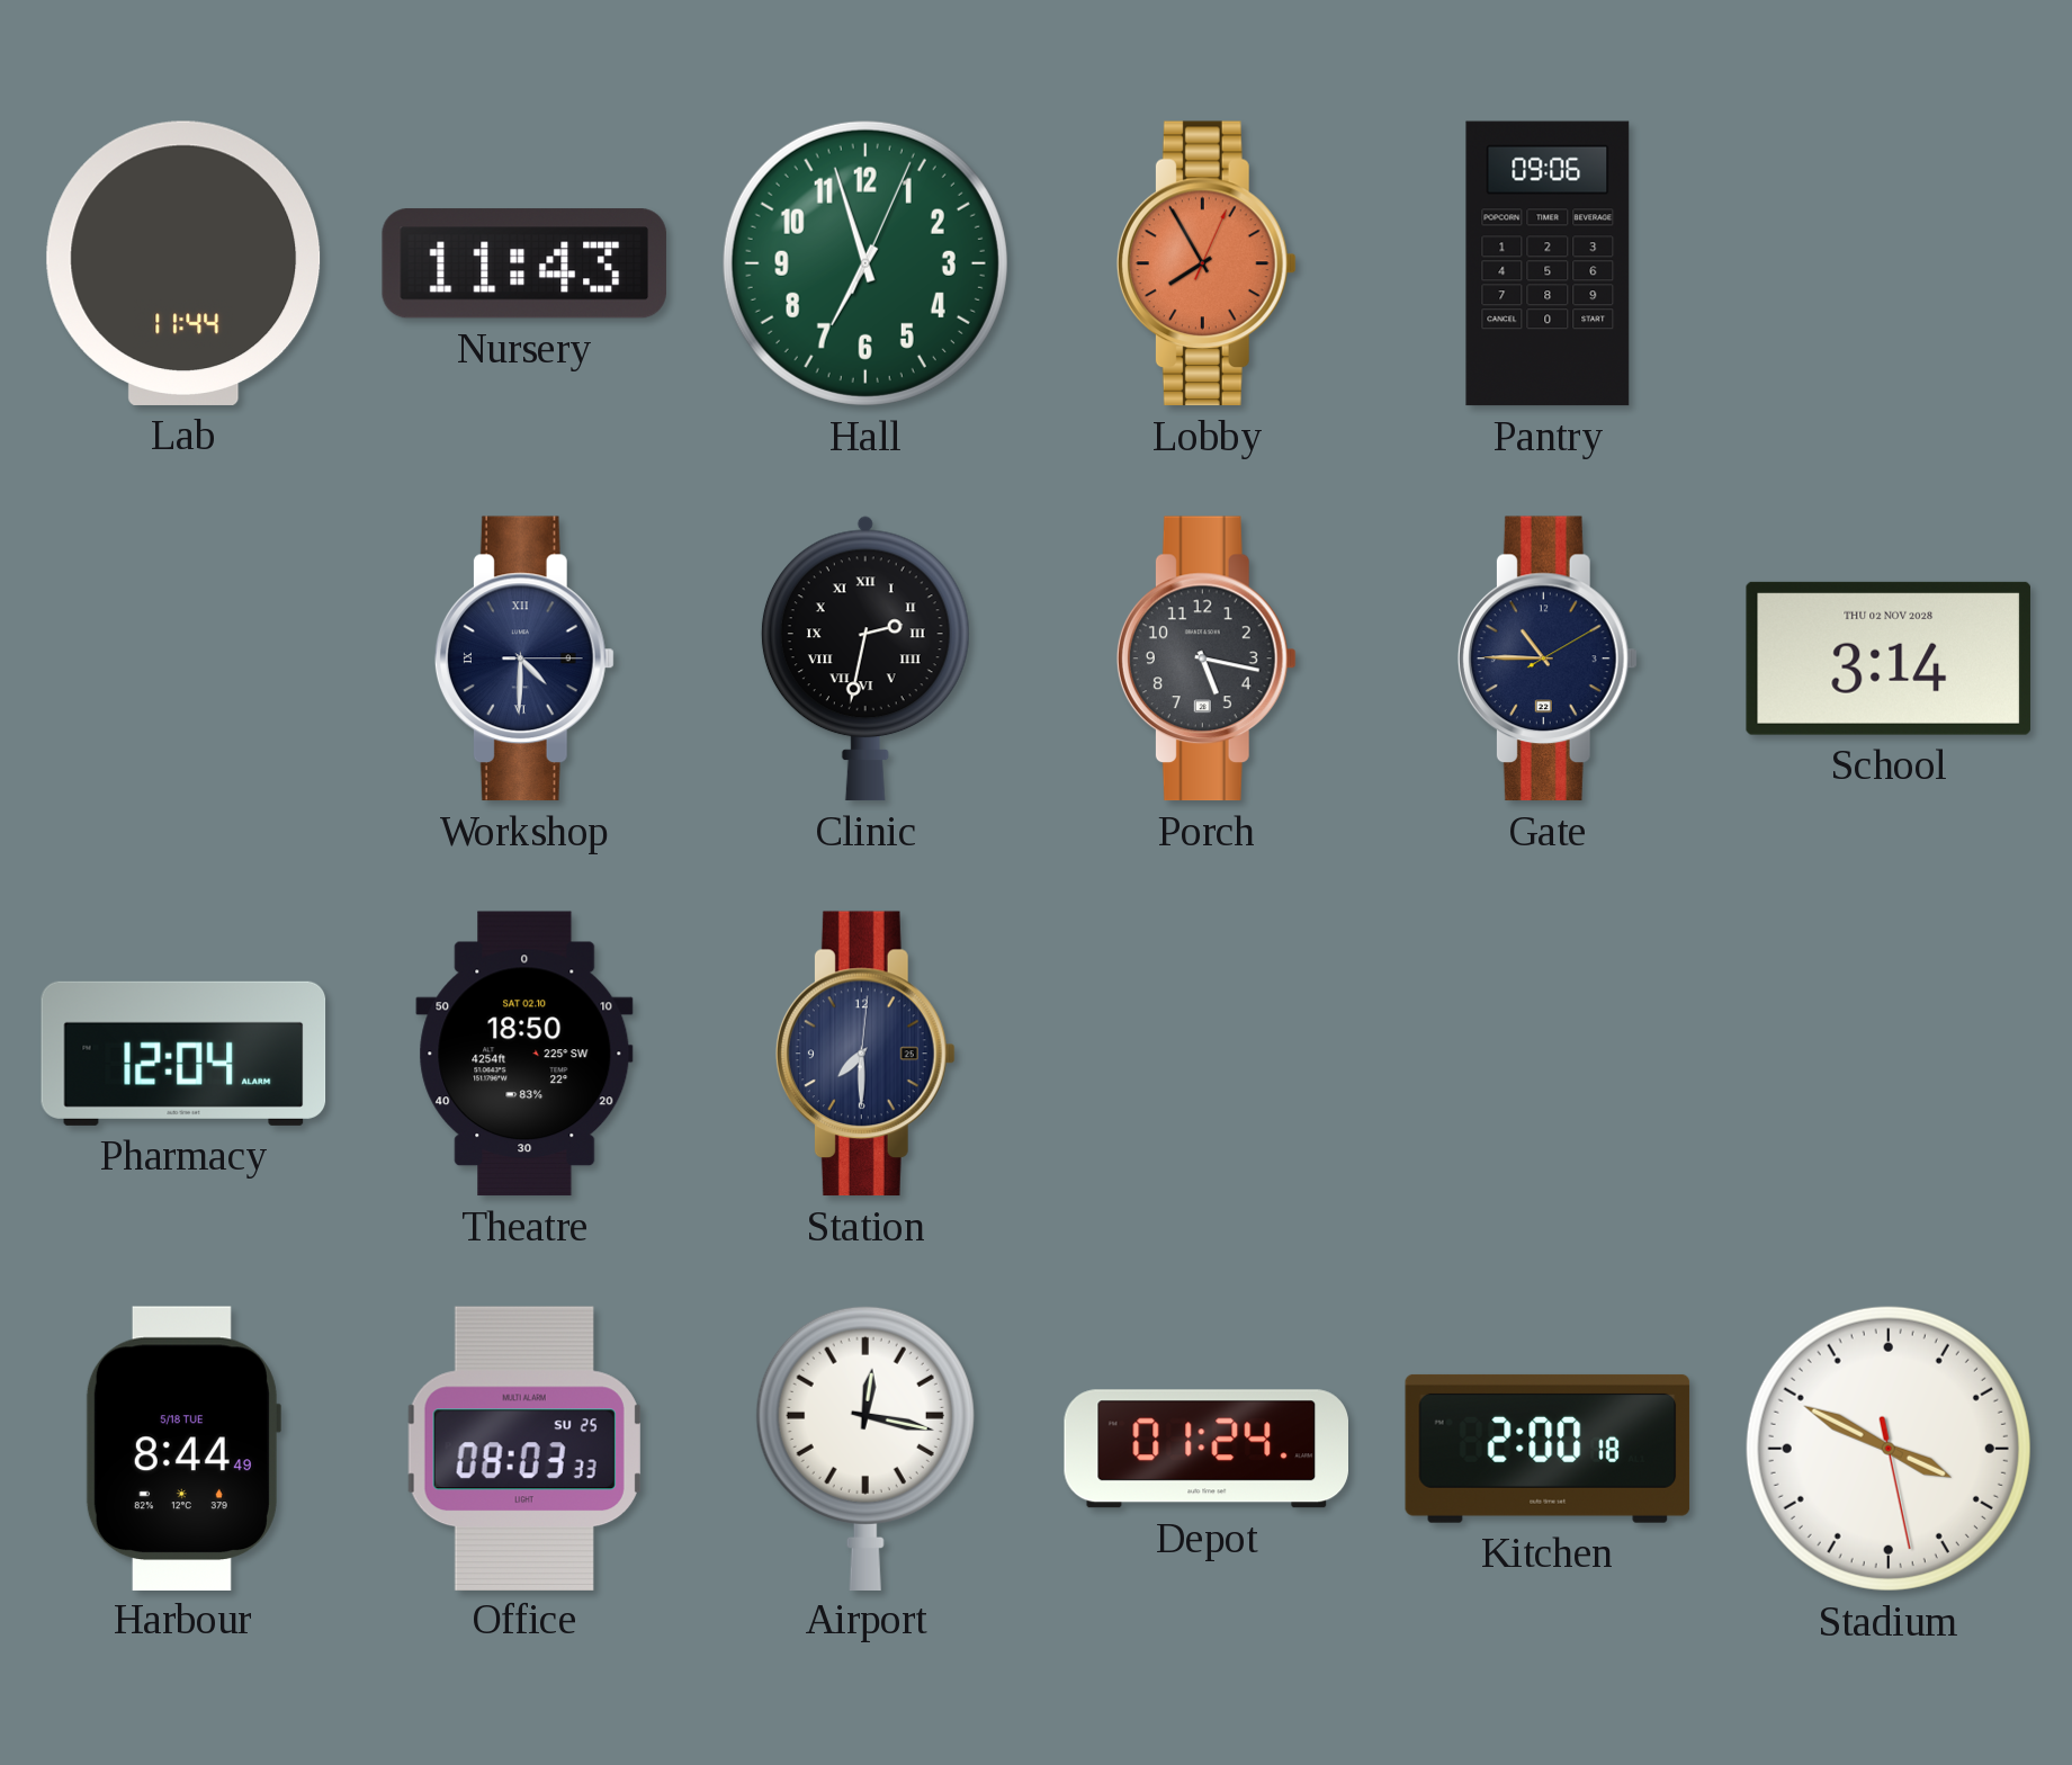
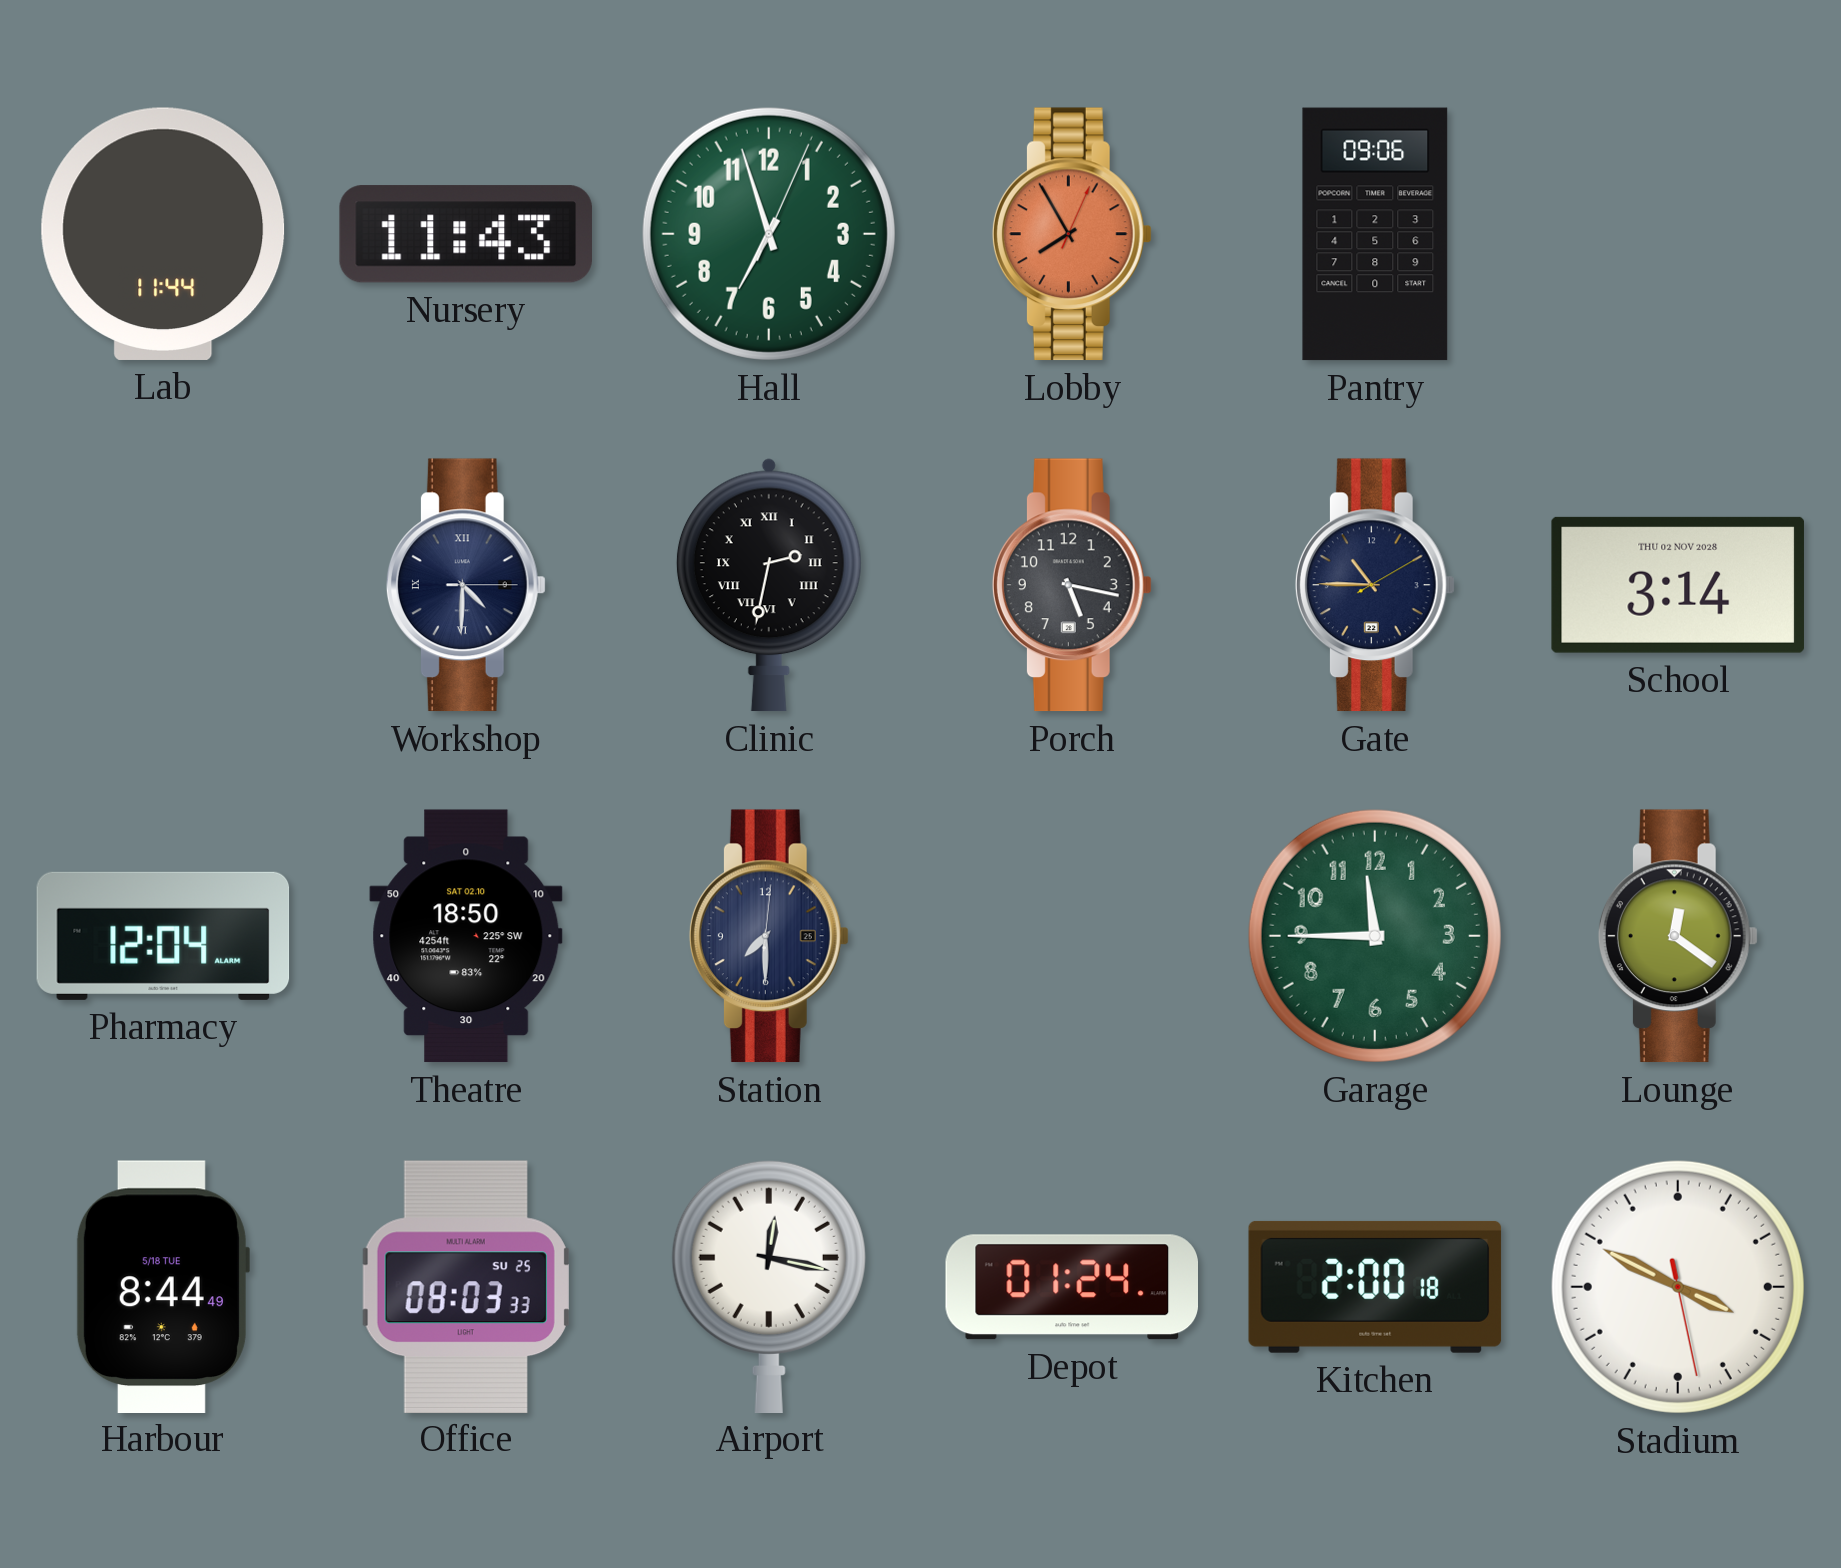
Garage: none -> 11:45 (1375, 936)
Lounge: none -> 12:21 (1678, 936)
